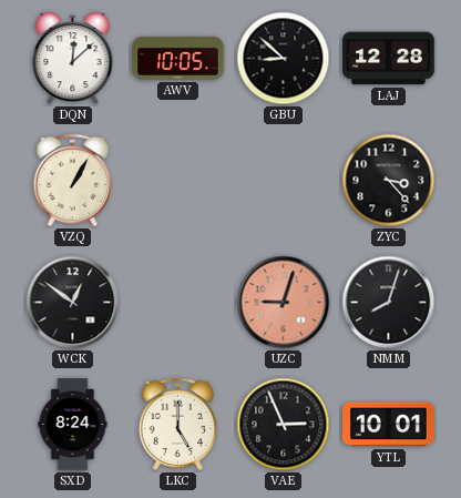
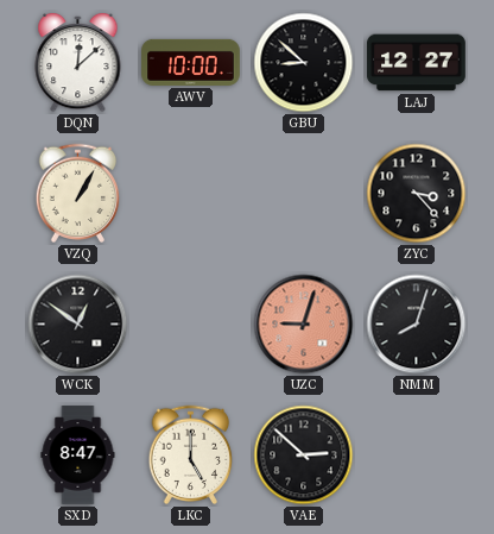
AWV: 10:05 -> 10:00 (191, 62)
LAJ: 12:28 -> 12:27 (417, 63)
SXD: 8:24 -> 8:47 (78, 456)
VAE: 2:56 -> 2:52 (304, 456)
YTL: 10:01 -> none (389, 425)
